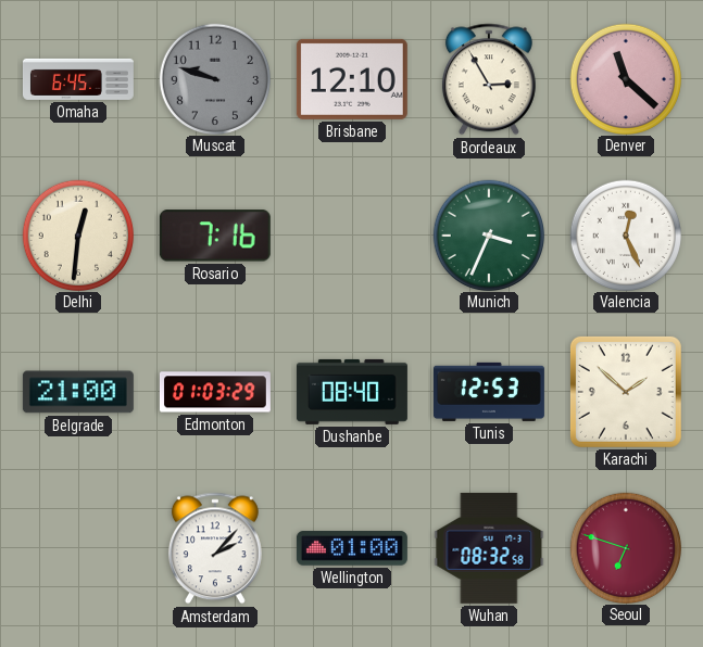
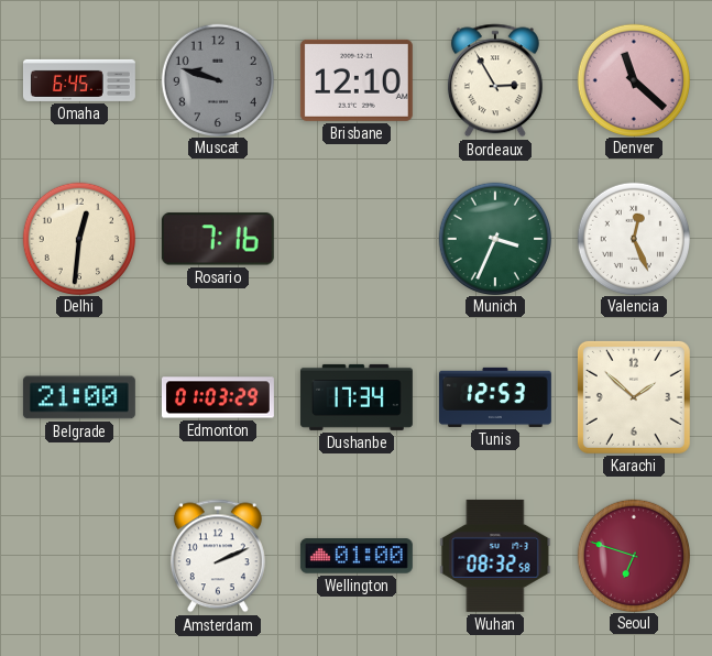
Dushanbe: 08:40 -> 17:34 (357, 397)
Amsterdam: 2:07 -> 2:11 (218, 556)
